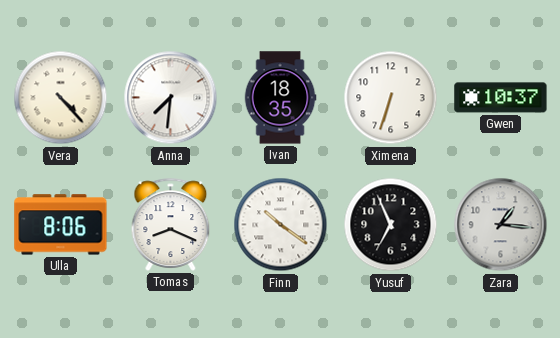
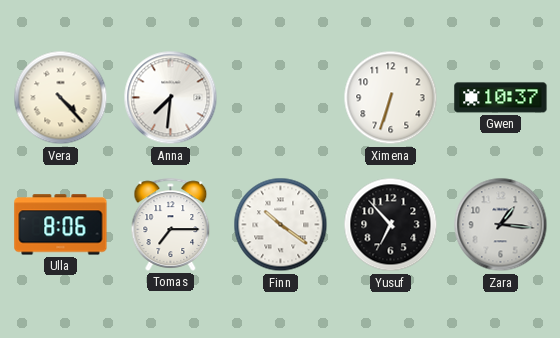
Ivan: 18:35 -> none (280, 98)
Tomas: 8:19 -> 7:15 (171, 224)
Yusuf: 6:56 -> 6:53 (391, 225)
